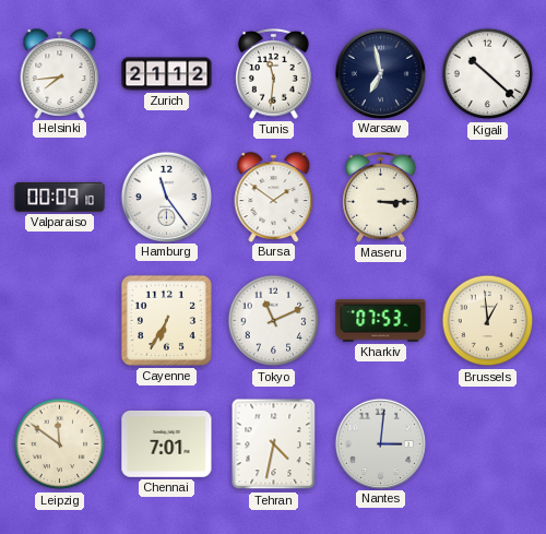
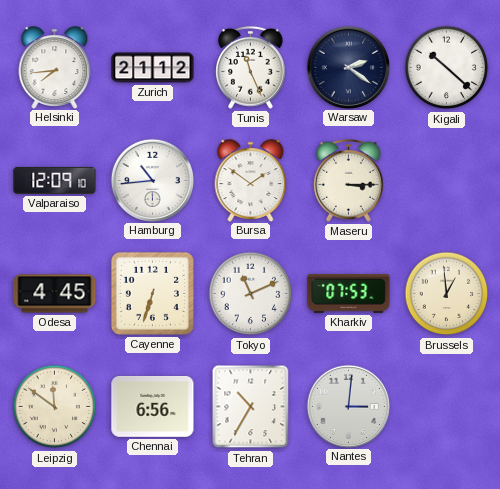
Tunis: 11:31 -> 11:26 (251, 67)
Warsaw: 6:58 -> 2:21 (348, 67)
Valparaiso: 00:09 -> 12:09 (55, 180)
Hamburg: 11:24 -> 10:44 (152, 180)
Odesa: none -> 4:45 (55, 294)
Cayenne: 6:35 -> 6:33 (152, 293)
Chennai: 7:01 -> 6:56 (153, 406)
Tehran: 4:32 -> 10:35 (251, 407)
